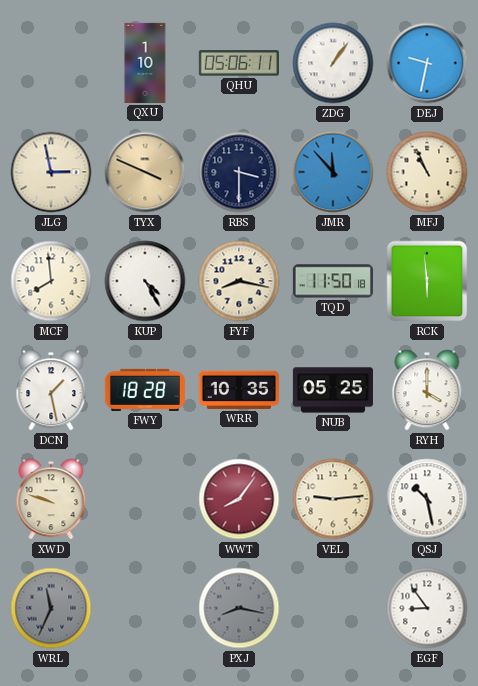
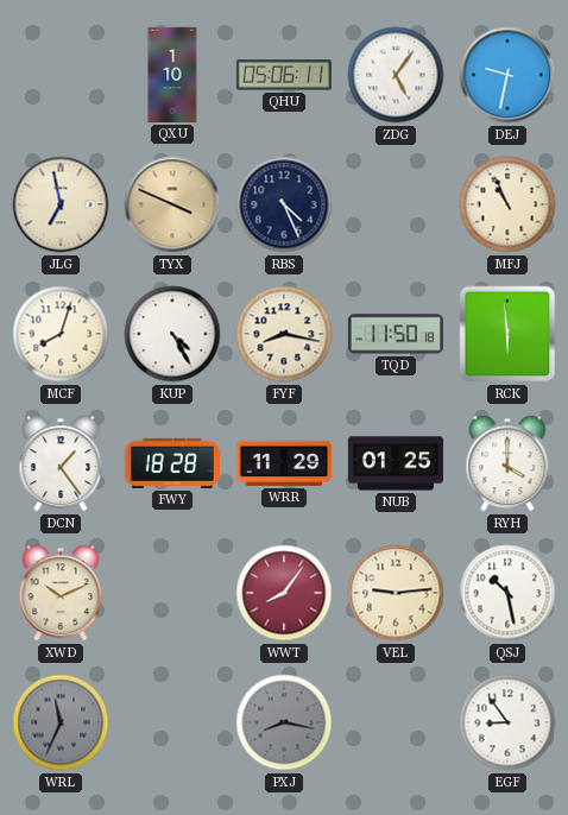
ZDG: 1:06 -> 5:06 (396, 75)
JLG: 2:58 -> 6:58 (61, 204)
RBS: 3:30 -> 4:26 (284, 204)
JMR: 11:53 -> none (333, 172)
MCF: 7:59 -> 8:03 (61, 334)
DCN: 1:28 -> 1:24 (61, 463)
WRR: 10:35 -> 11:29 (284, 463)
NUB: 05:25 -> 01:25 (396, 463)
XWD: 9:48 -> 10:11 (61, 593)
